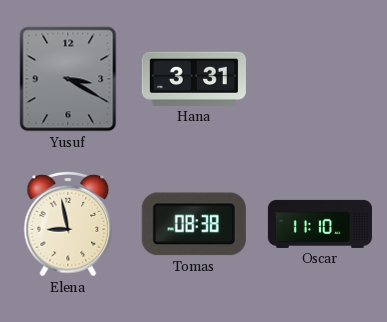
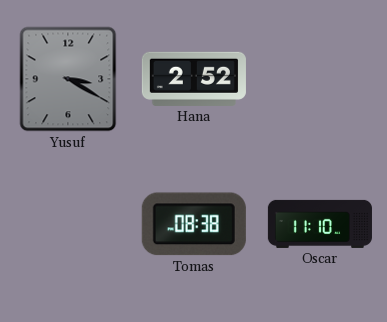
Hana: 3:31 -> 2:52 (194, 79)
Elena: 8:58 -> none (68, 224)
